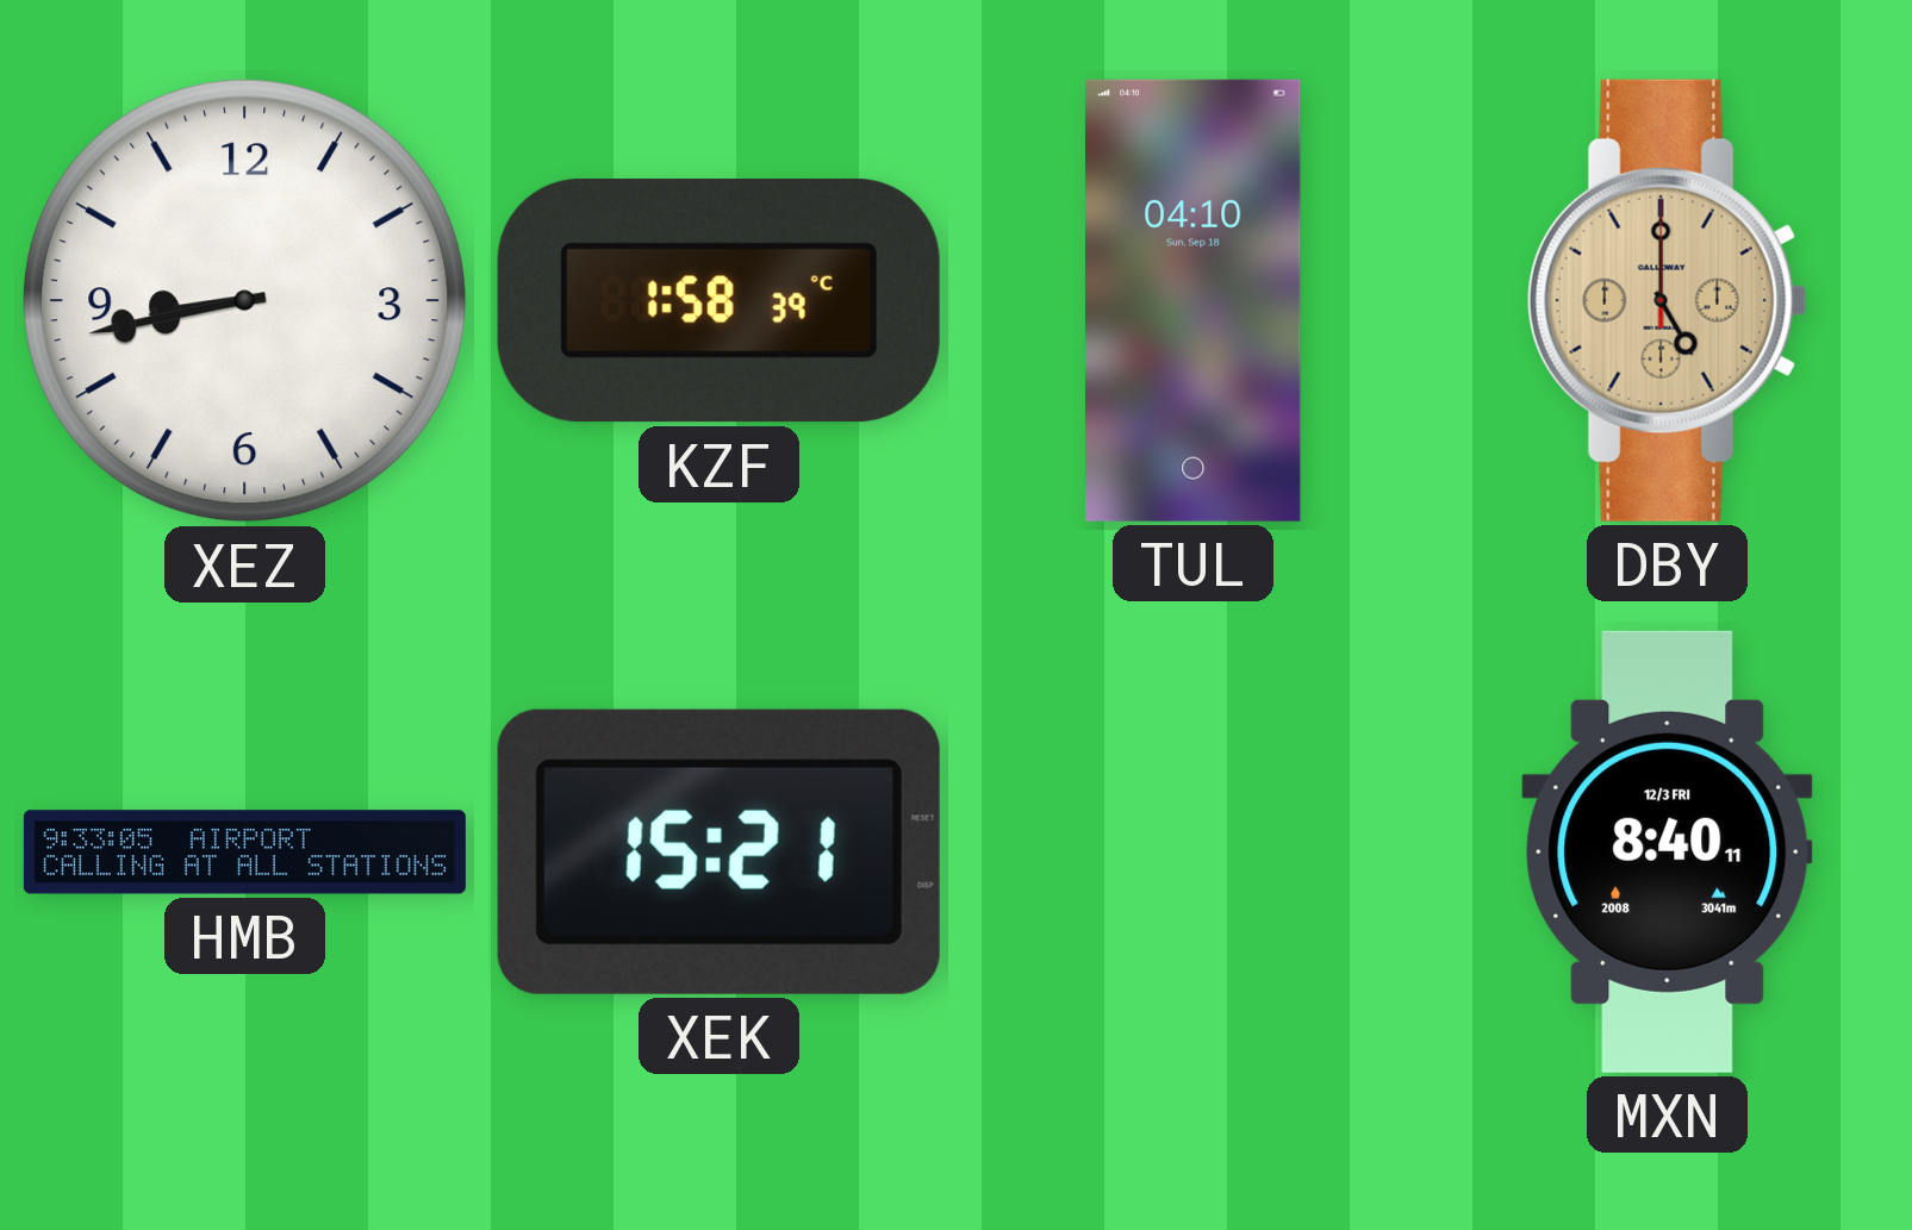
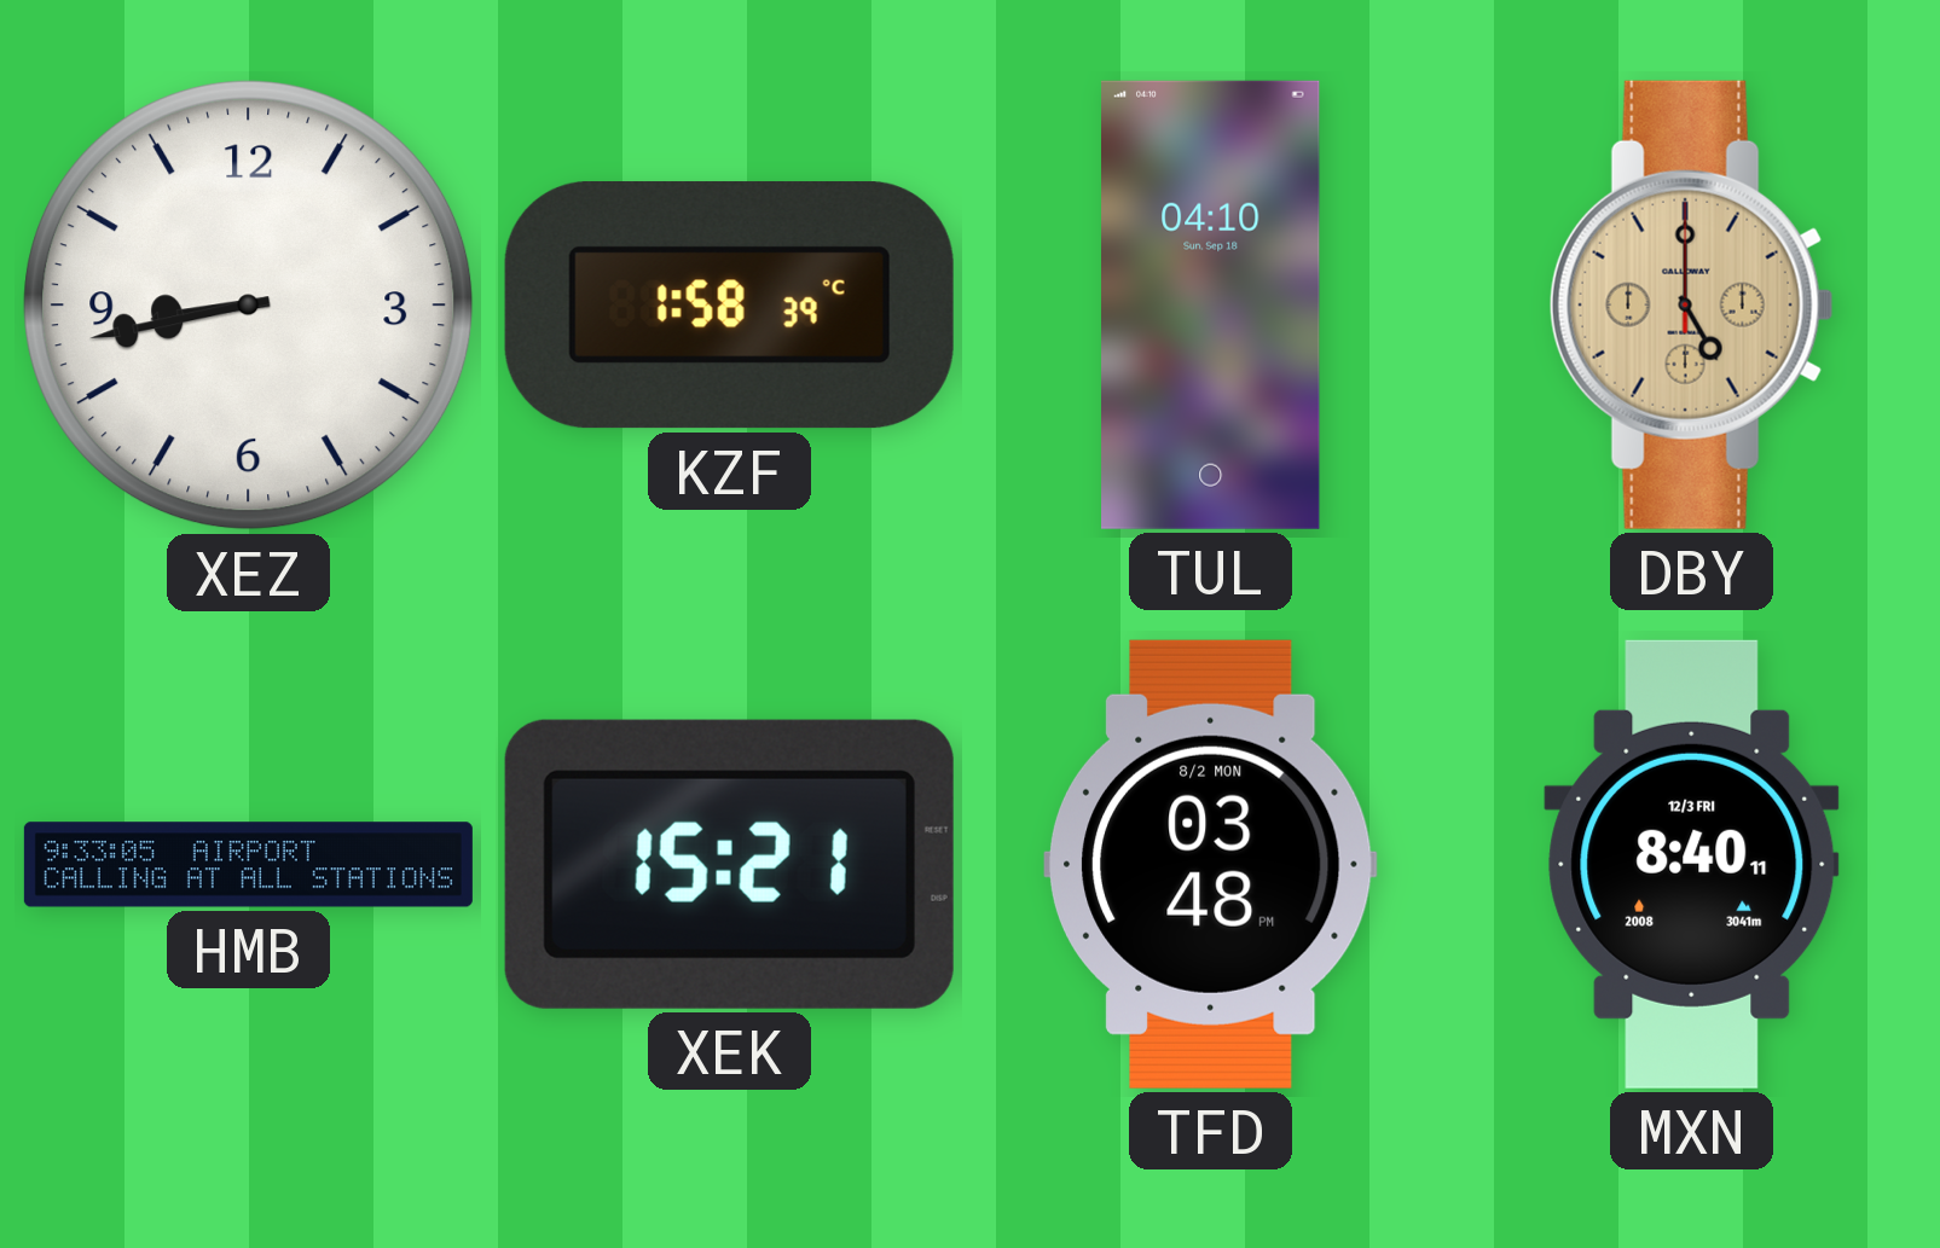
TFD: none -> 03:48 (1210, 864)
